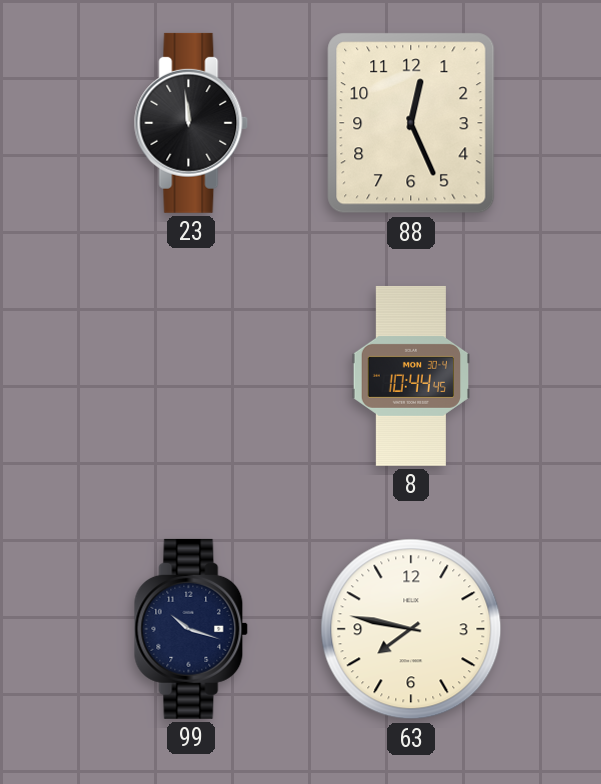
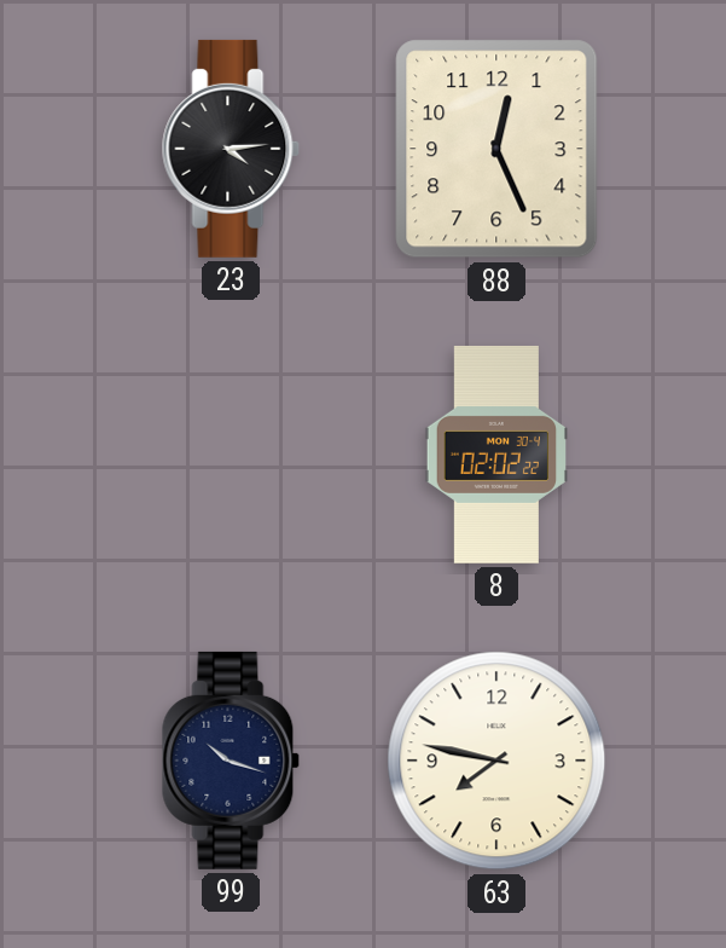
23: 11:59 -> 4:14 (231, 149)
8: 10:44 -> 02:02 (495, 455)
